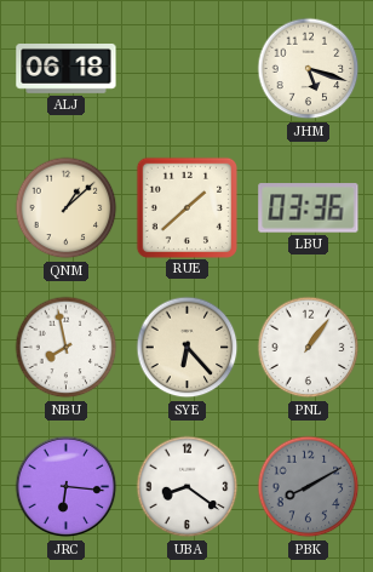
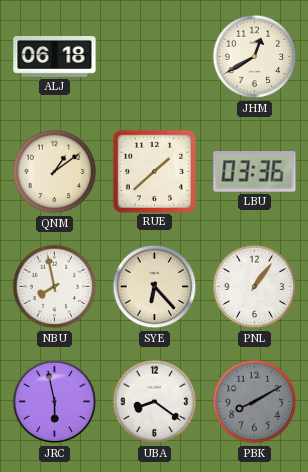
JHM: 5:18 -> 12:40 (255, 57)
QNM: 1:08 -> 1:09 (55, 172)
JRC: 6:16 -> 5:58 (55, 402)
